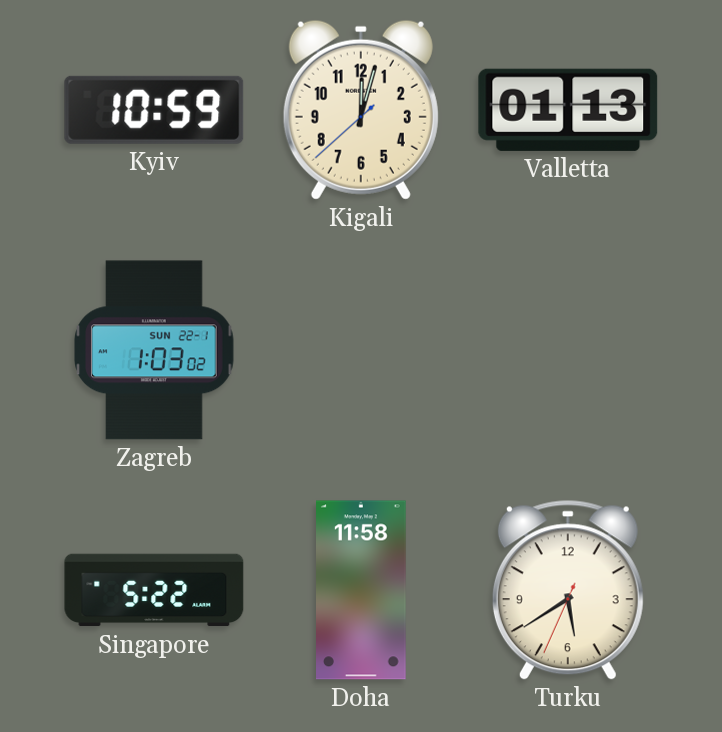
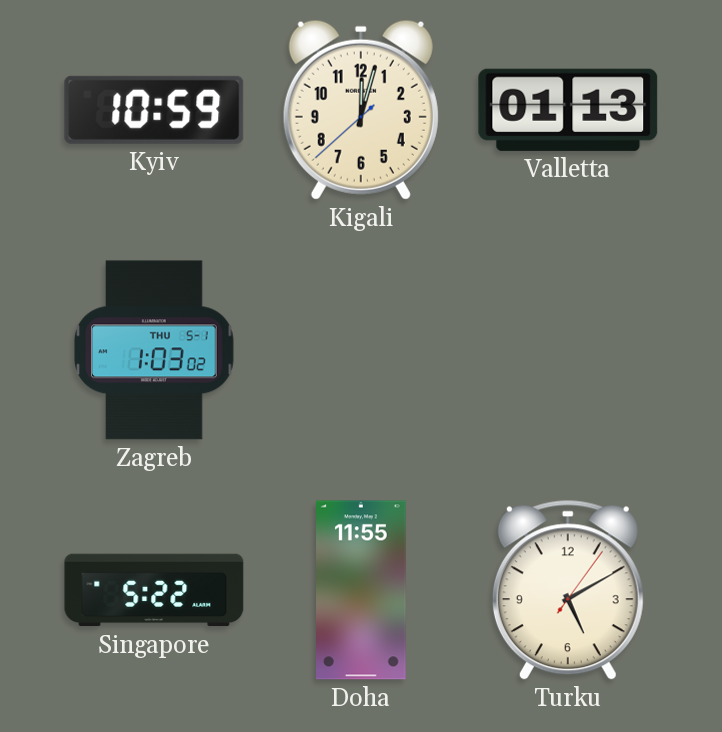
Zagreb date: SUN 22-1 -> THU 5-1 (154, 350)
Doha: 11:58 -> 11:55 (362, 590)
Turku: 5:39 -> 5:10 (568, 590)
